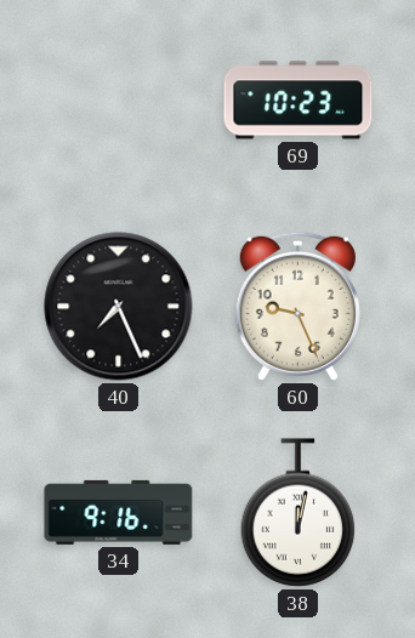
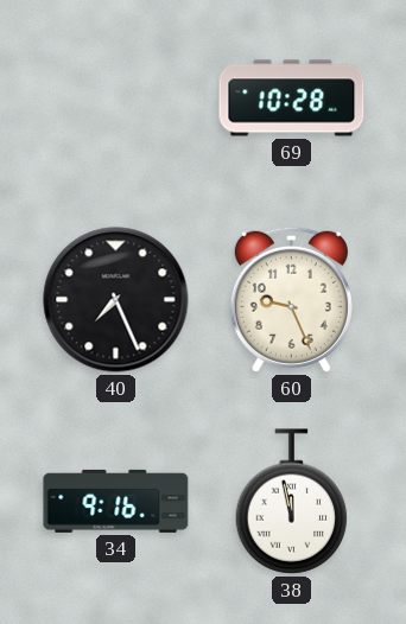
69: 10:23 -> 10:28 (292, 98)
38: 12:02 -> 11:58 (292, 502)
